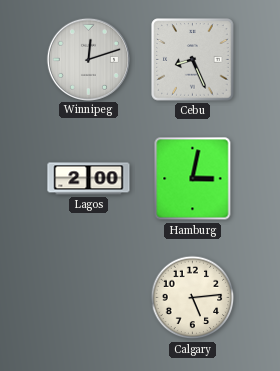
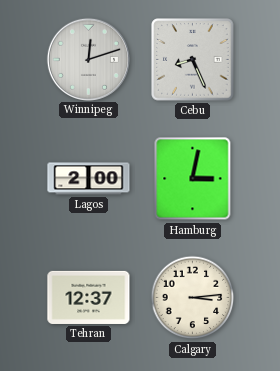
Tehran: none -> 12:37 (89, 297)
Calgary: 5:14 -> 3:14 (193, 298)
